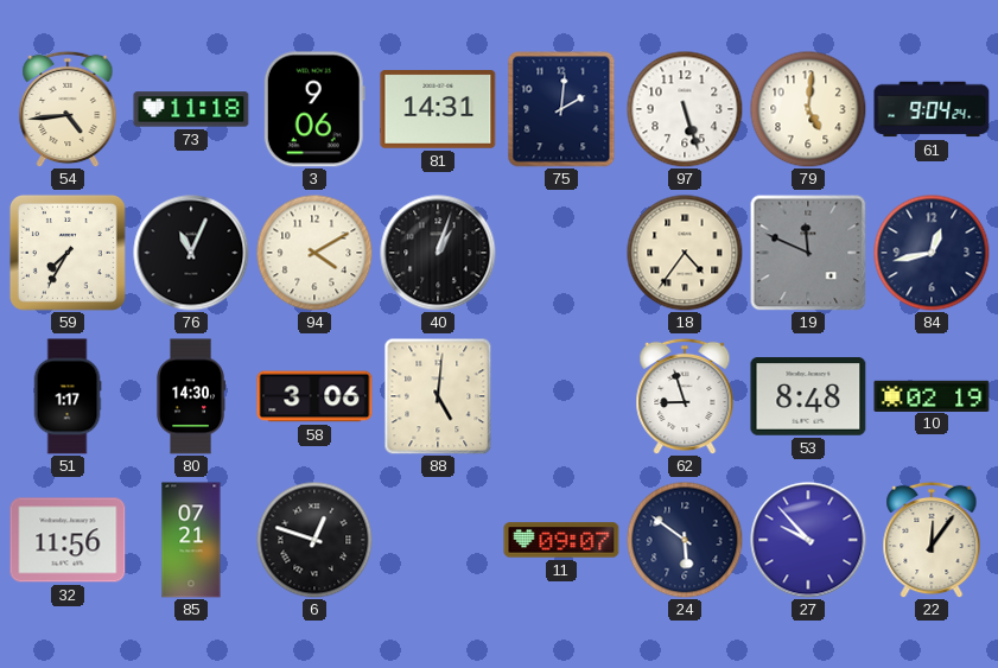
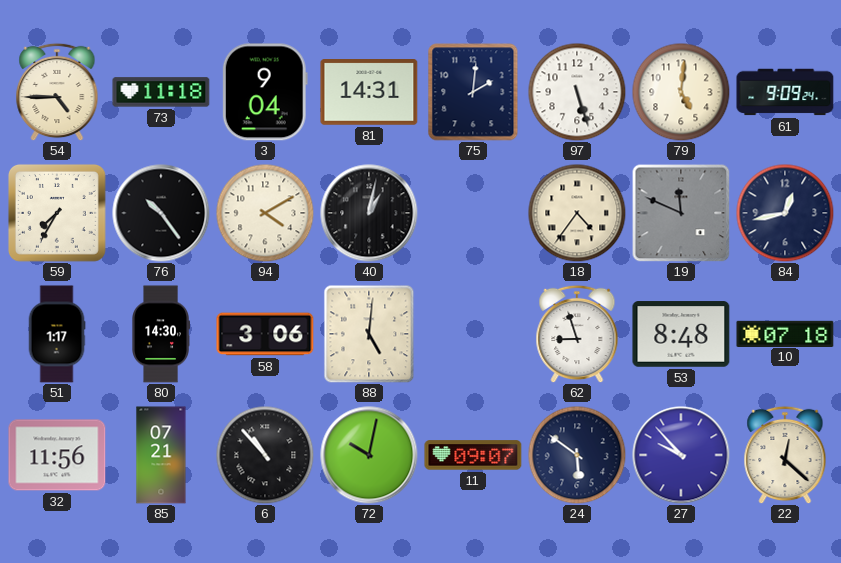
54: 4:44 -> 4:45 (57, 92)
3: 9:06 -> 9:04 (265, 92)
61: 9:04 -> 9:09 (785, 92)
76: 11:04 -> 10:24 (161, 213)
40: 1:03 -> 1:02 (369, 213)
10: 02:19 -> 07:18 (785, 333)
6: 12:48 -> 10:53 (265, 455)
72: none -> 10:02 (369, 455)
22: 12:06 -> 12:22 (785, 455)
